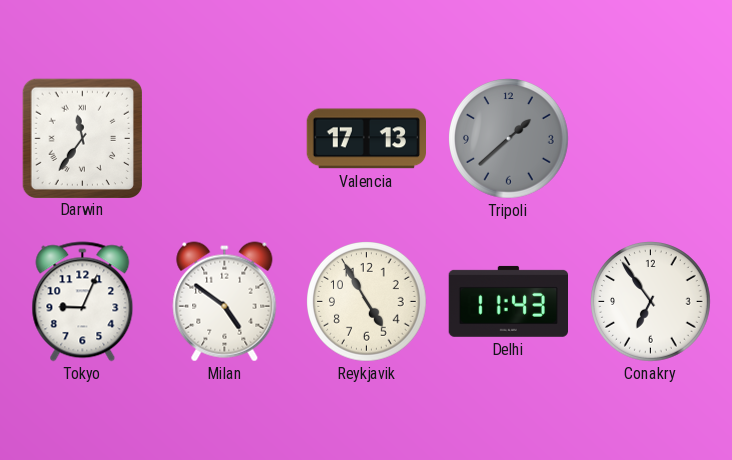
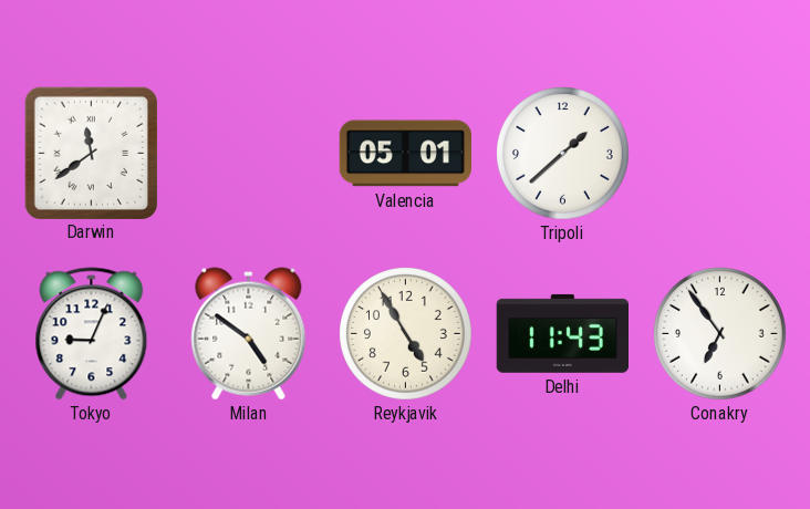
Darwin: 11:36 -> 11:39 (91, 153)
Valencia: 17:13 -> 05:01 (405, 154)
Tripoli dial: grey -> white (563, 154)
